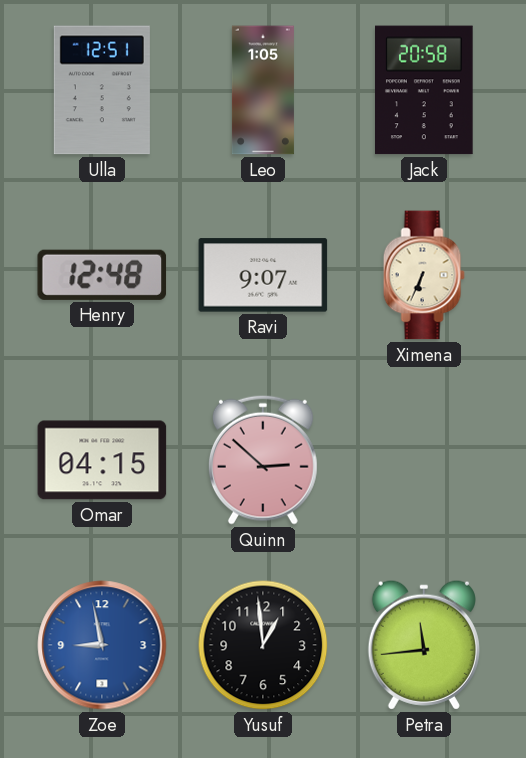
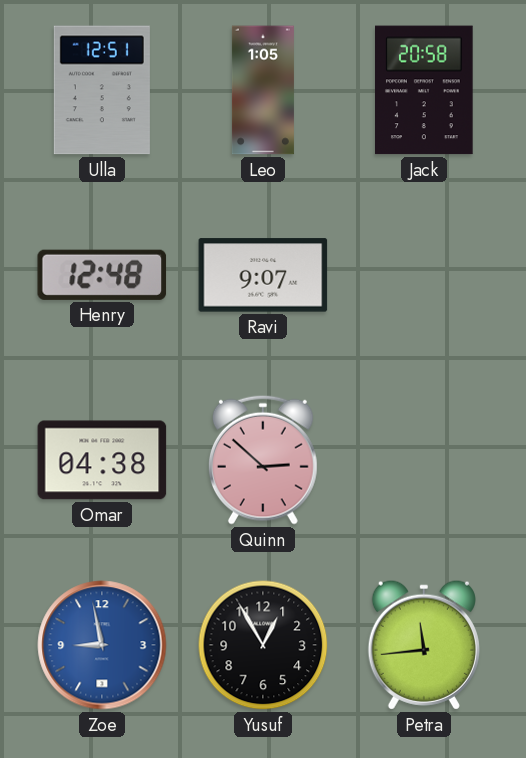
Ximena: 6:34 -> none (424, 275)
Omar: 04:15 -> 04:38 (102, 460)
Yusuf: 12:59 -> 12:55 (263, 645)
